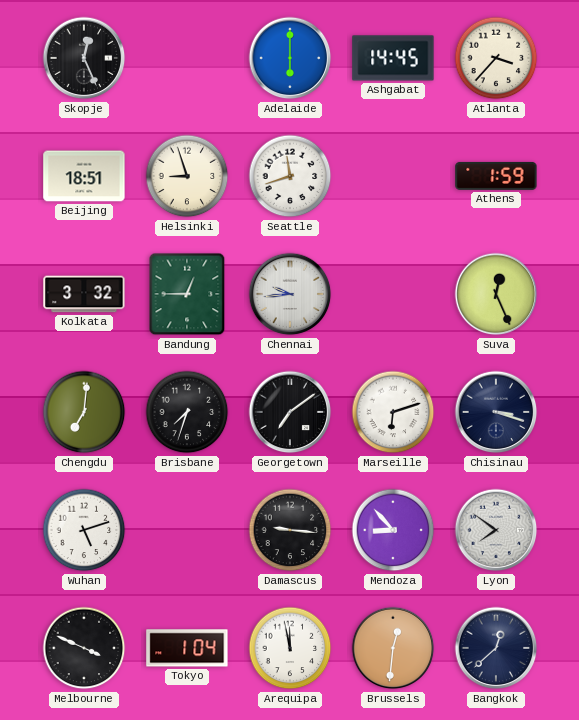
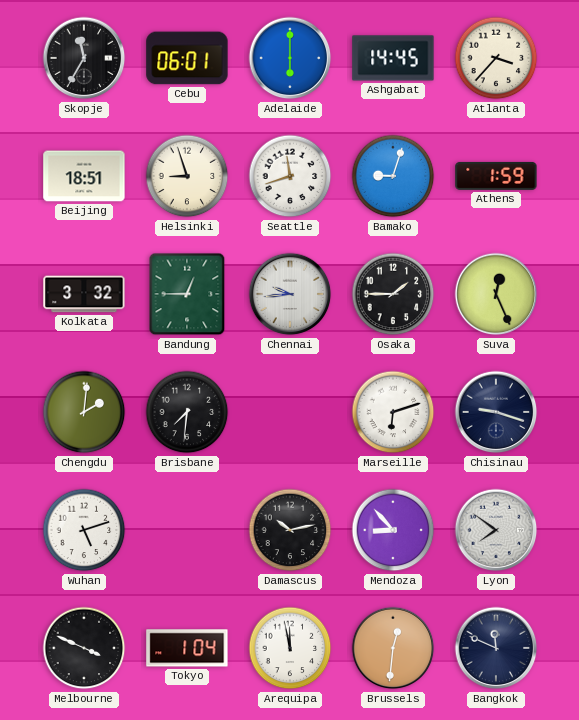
Skopje: 12:26 -> 11:35 (84, 58)
Cebu: none -> 06:01 (187, 58)
Bamako: none -> 9:03 (393, 176)
Osaka: none -> 1:45 (393, 294)
Chengdu: 7:01 -> 2:01 (84, 412)
Brisbane: 7:33 -> 7:31 (187, 412)
Georgetown: 7:09 -> none (290, 412)
Chisinau: 3:18 -> 9:18 (496, 412)
Damascus: 9:16 -> 10:13 (290, 530)
Bangkok: 12:38 -> 11:49 (496, 648)
